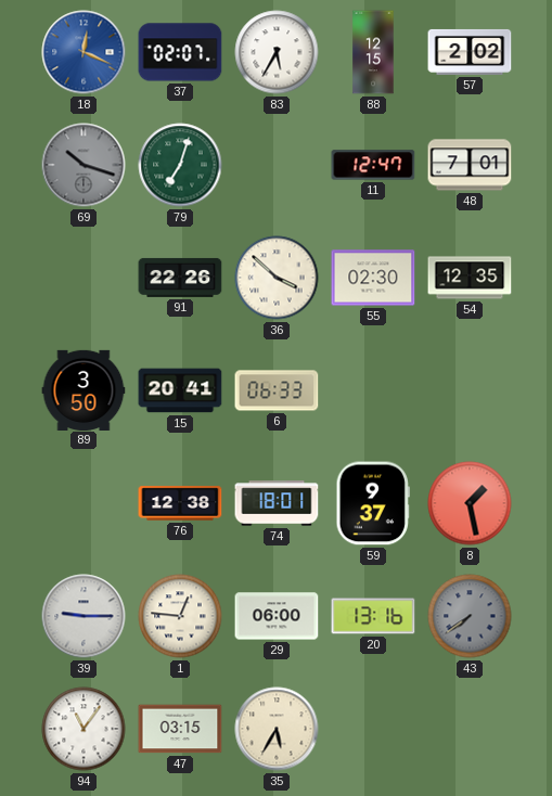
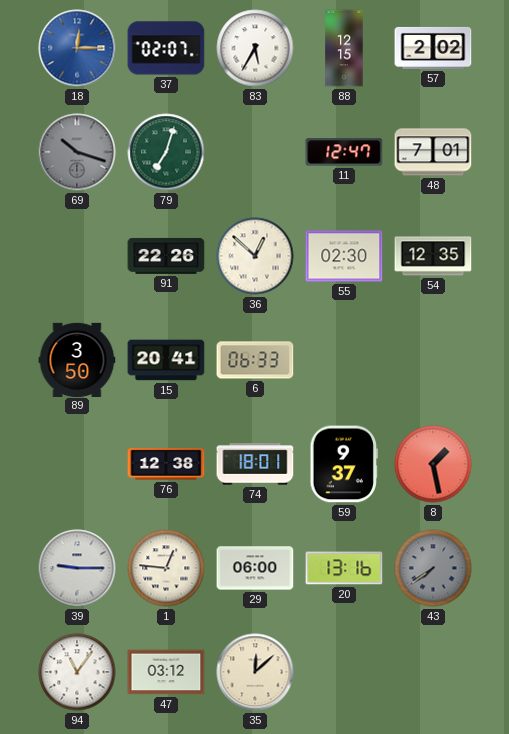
18: 12:19 -> 12:15 (77, 48)
36: 3:52 -> 12:52 (255, 256)
47: 03:15 -> 03:12 (166, 672)
35: 5:35 -> 12:08 (255, 672)
